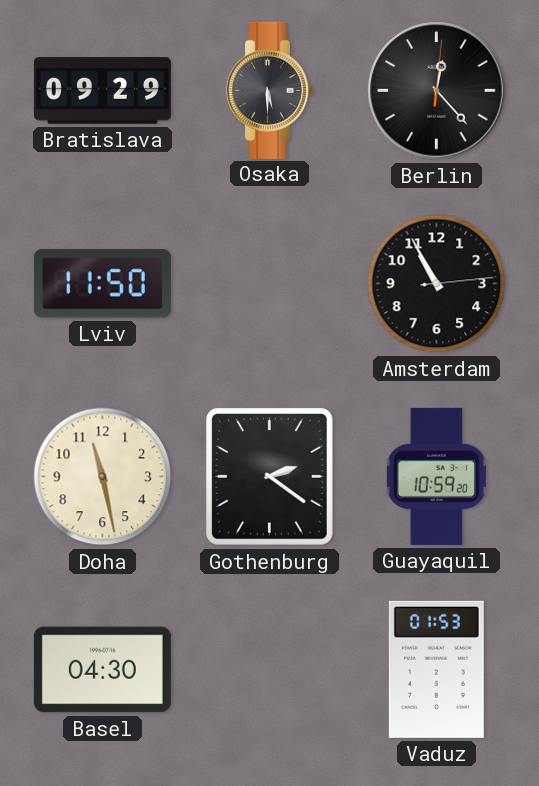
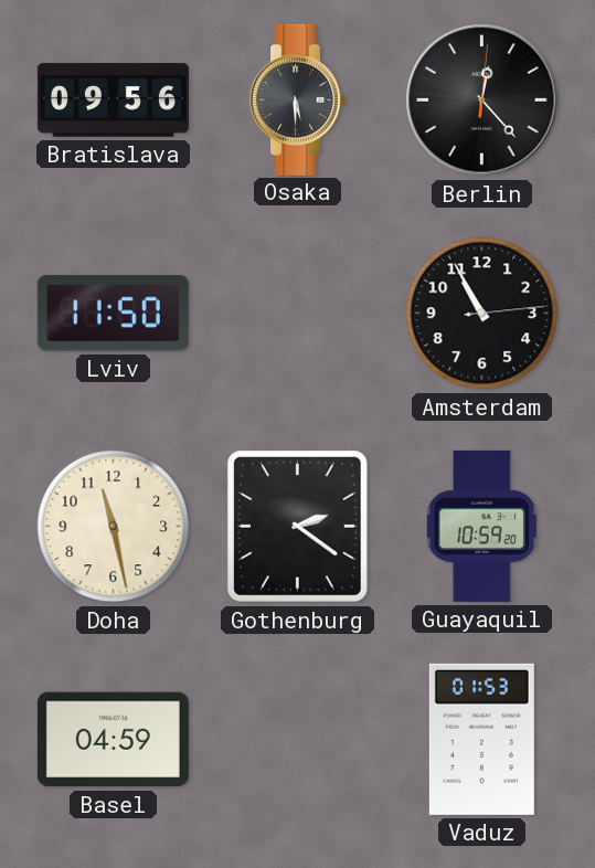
Bratislava: 09:29 -> 09:56 (113, 100)
Basel: 04:30 -> 04:59 (113, 740)
